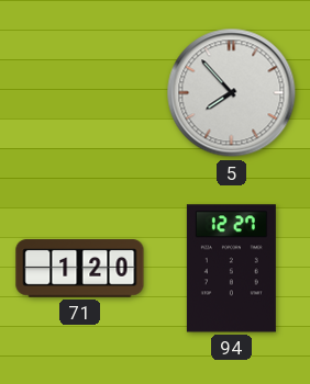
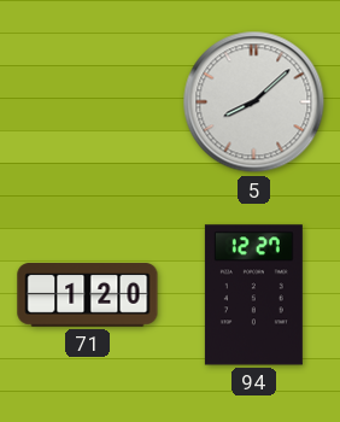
5: 7:53 -> 8:08 (254, 102)
